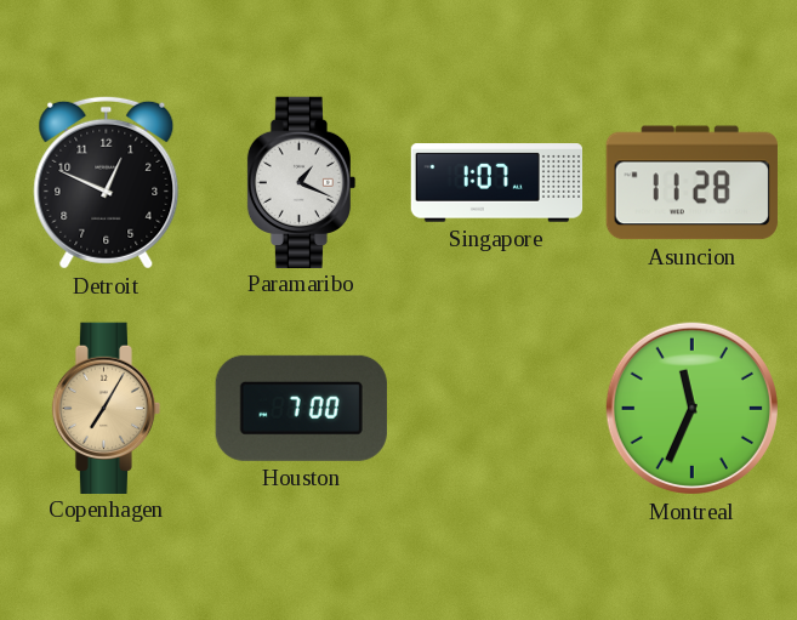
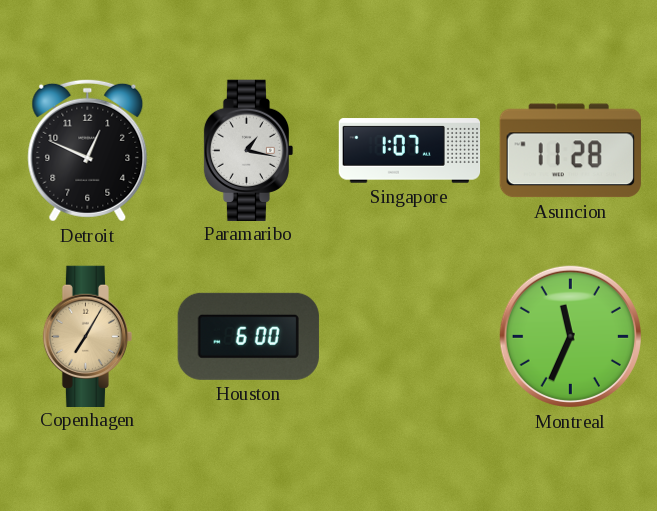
Paramaribo: 1:19 -> 1:17 (249, 150)
Houston: 7:00 -> 6:00 (248, 336)
